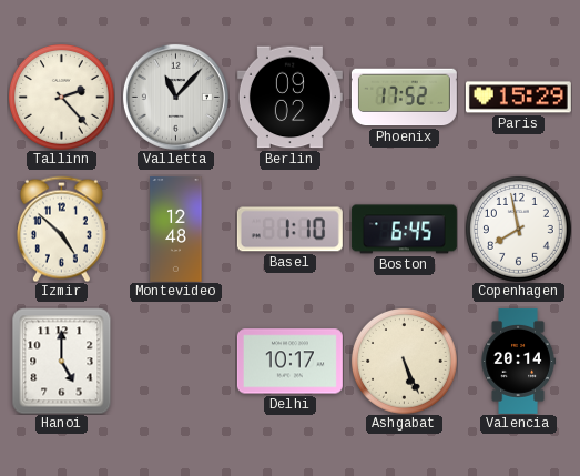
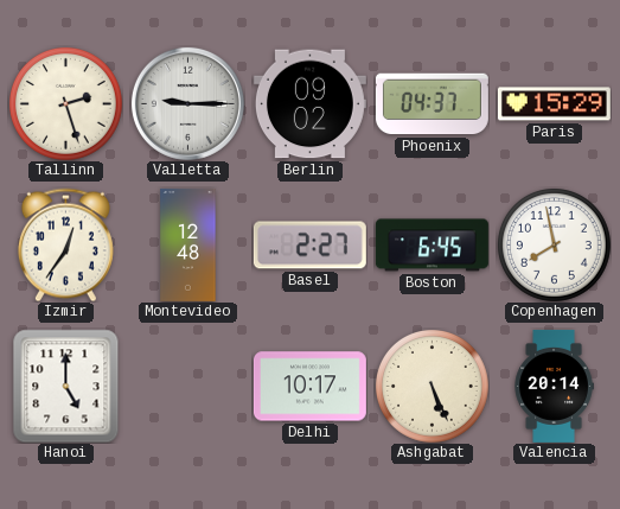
Tallinn: 2:23 -> 2:27 (66, 104)
Valletta: 11:07 -> 9:15 (187, 103)
Phoenix: 17:52 -> 04:37 (432, 104)
Izmir: 4:52 -> 12:36 (65, 244)
Basel: 1:10 -> 2:27 (309, 246)
